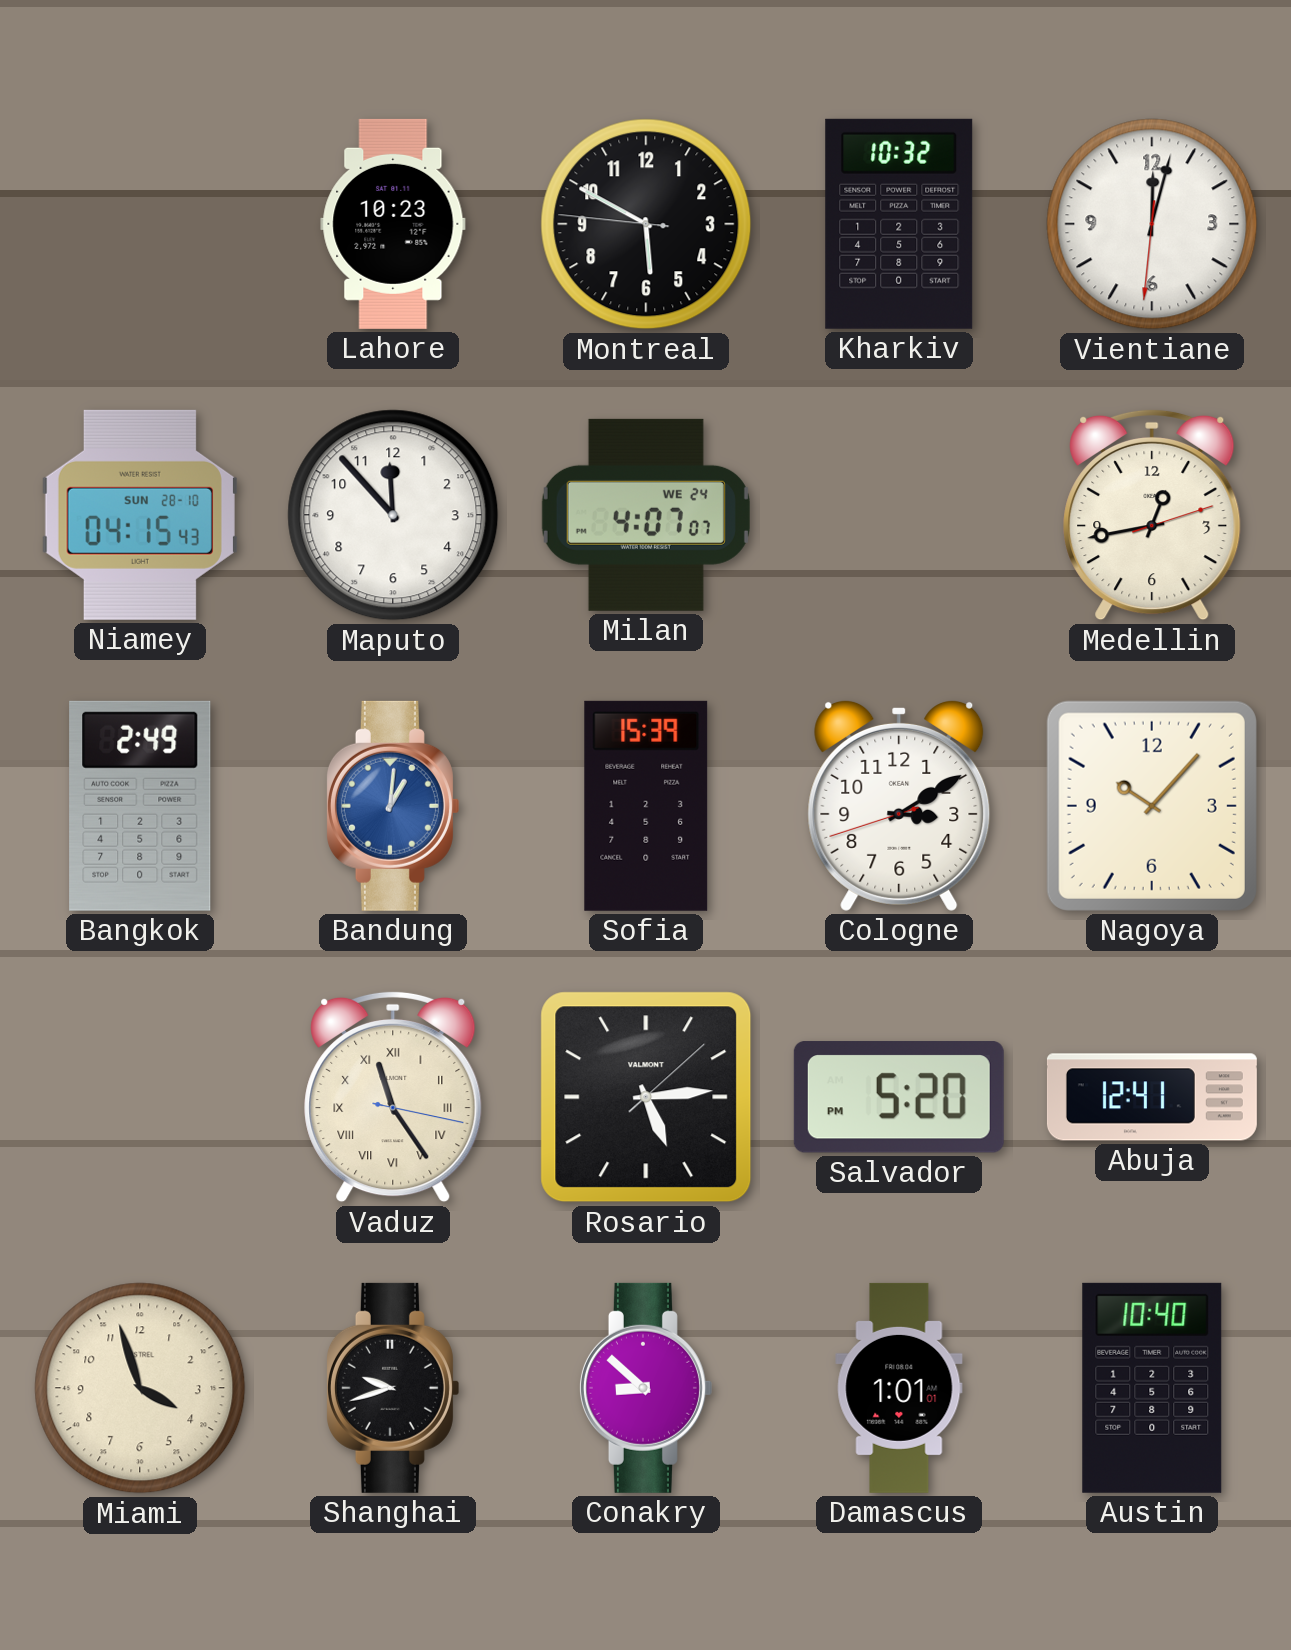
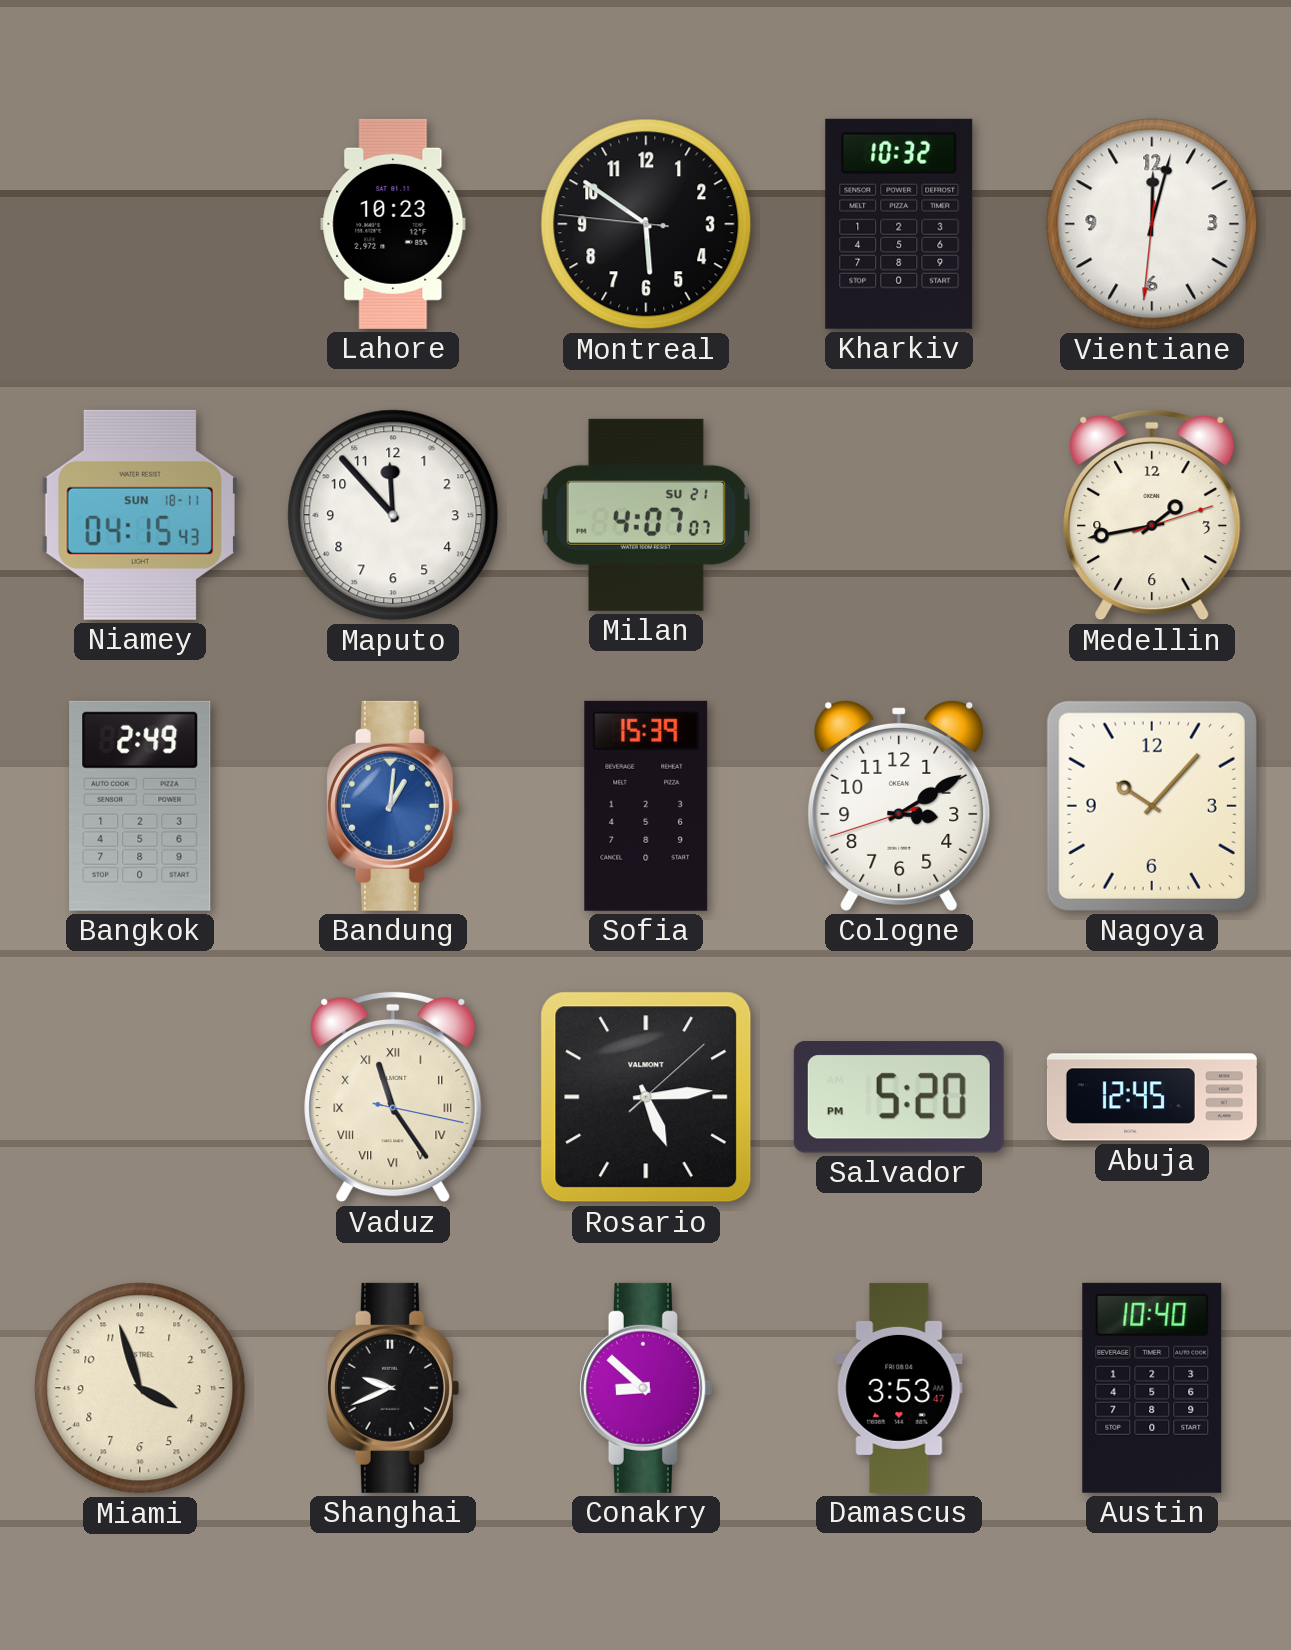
Montreal: 5:49 -> 5:50 (646, 224)
Niamey date: SUN 28-10 -> SUN 18-11 (140, 515)
Milan date: WE 24 -> SU 21 (646, 515)
Medellin: 12:43 -> 1:43 (1152, 515)
Abuja: 12:41 -> 12:45 (1152, 1097)
Shanghai: 9:42 -> 9:41 (392, 1388)
Damascus: 1:01 -> 3:53 (899, 1388)
